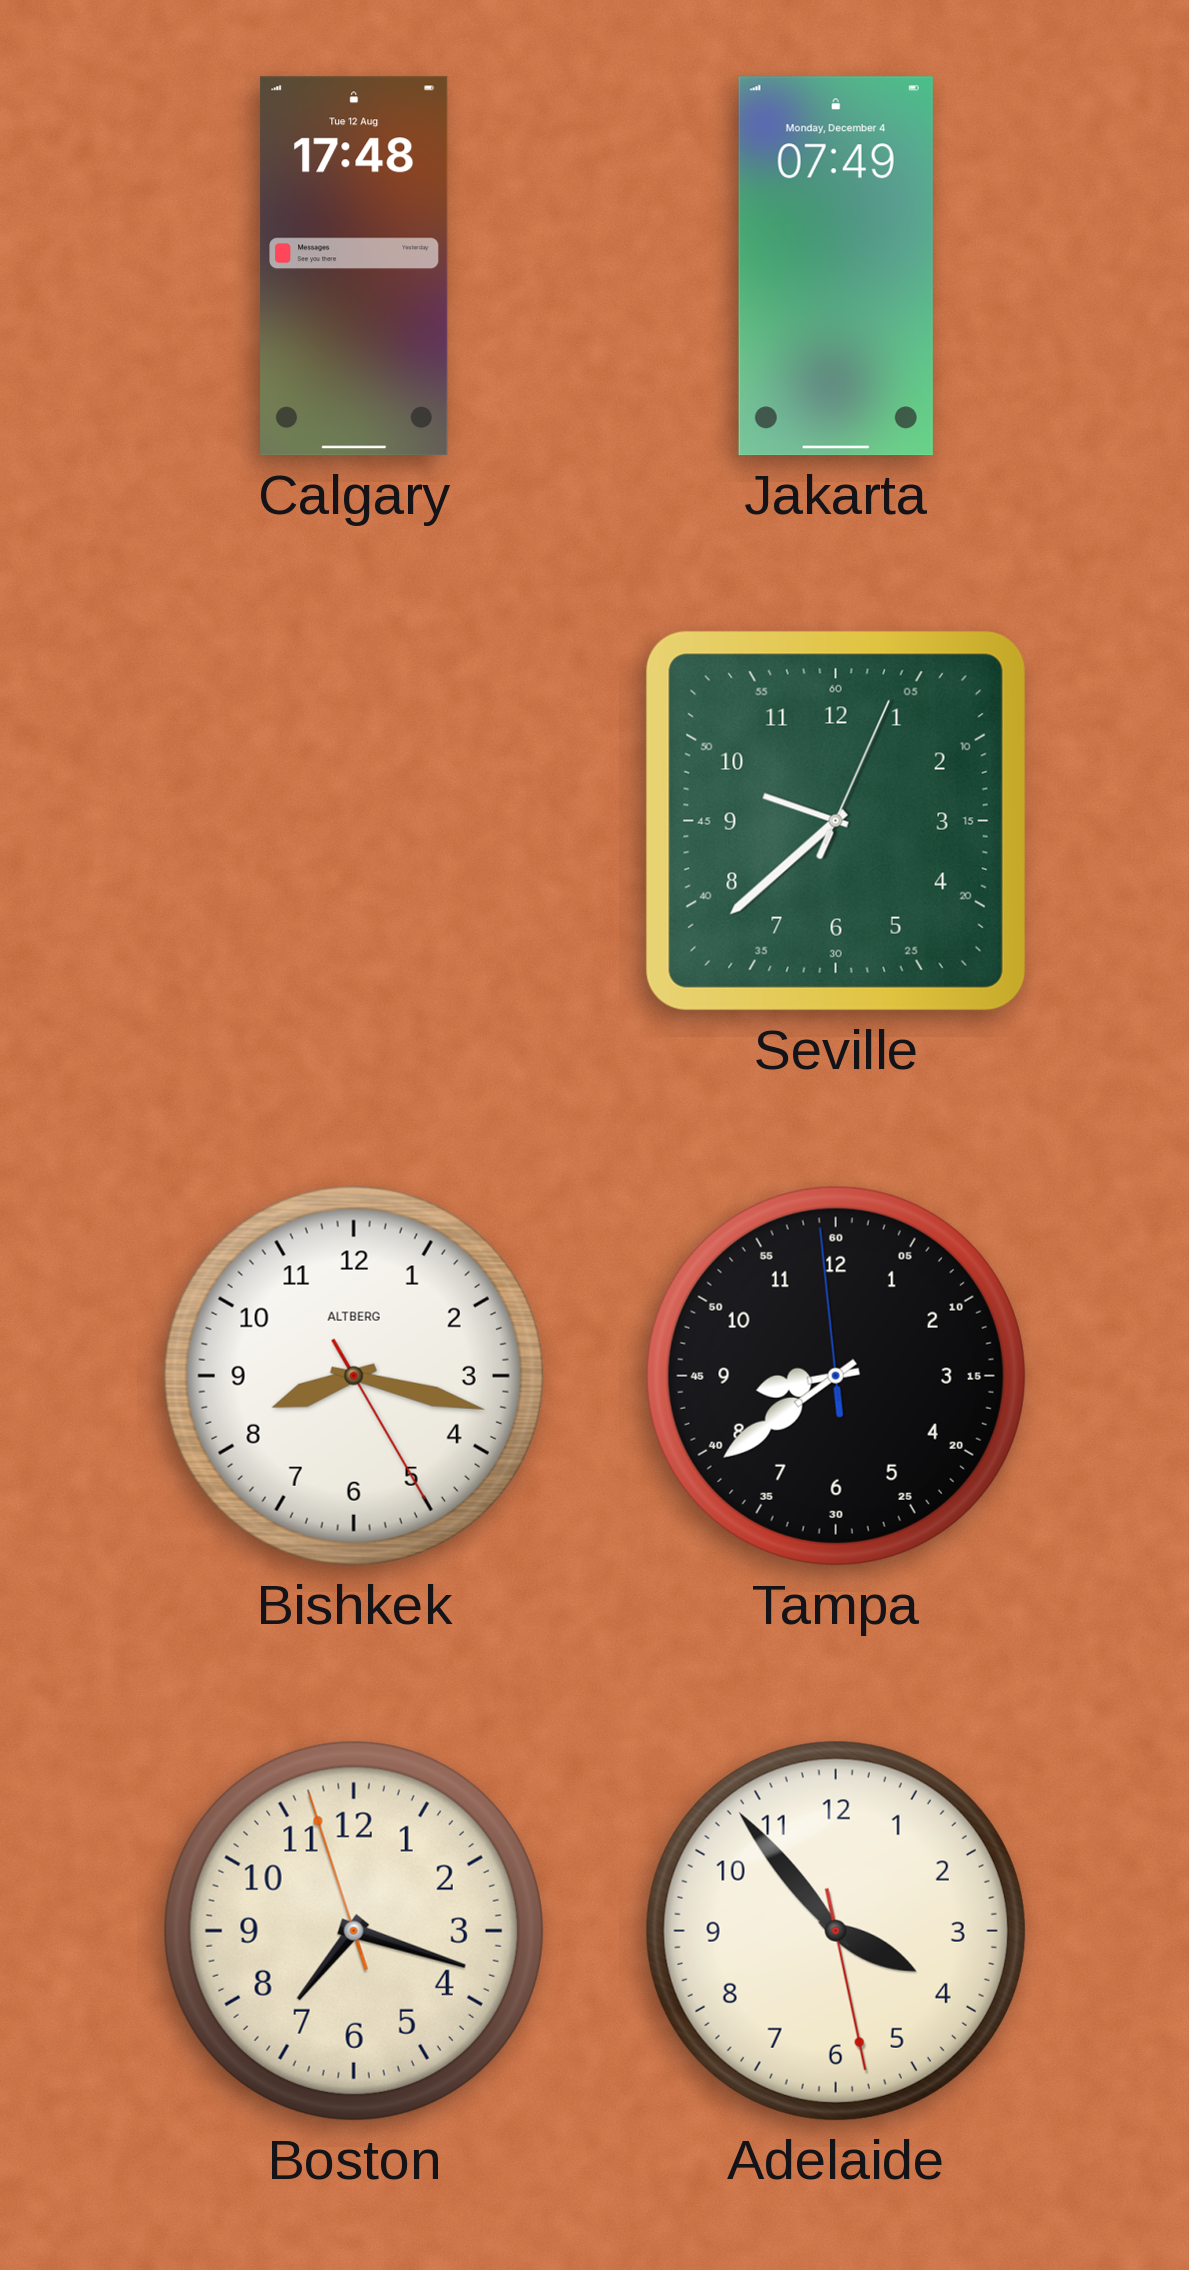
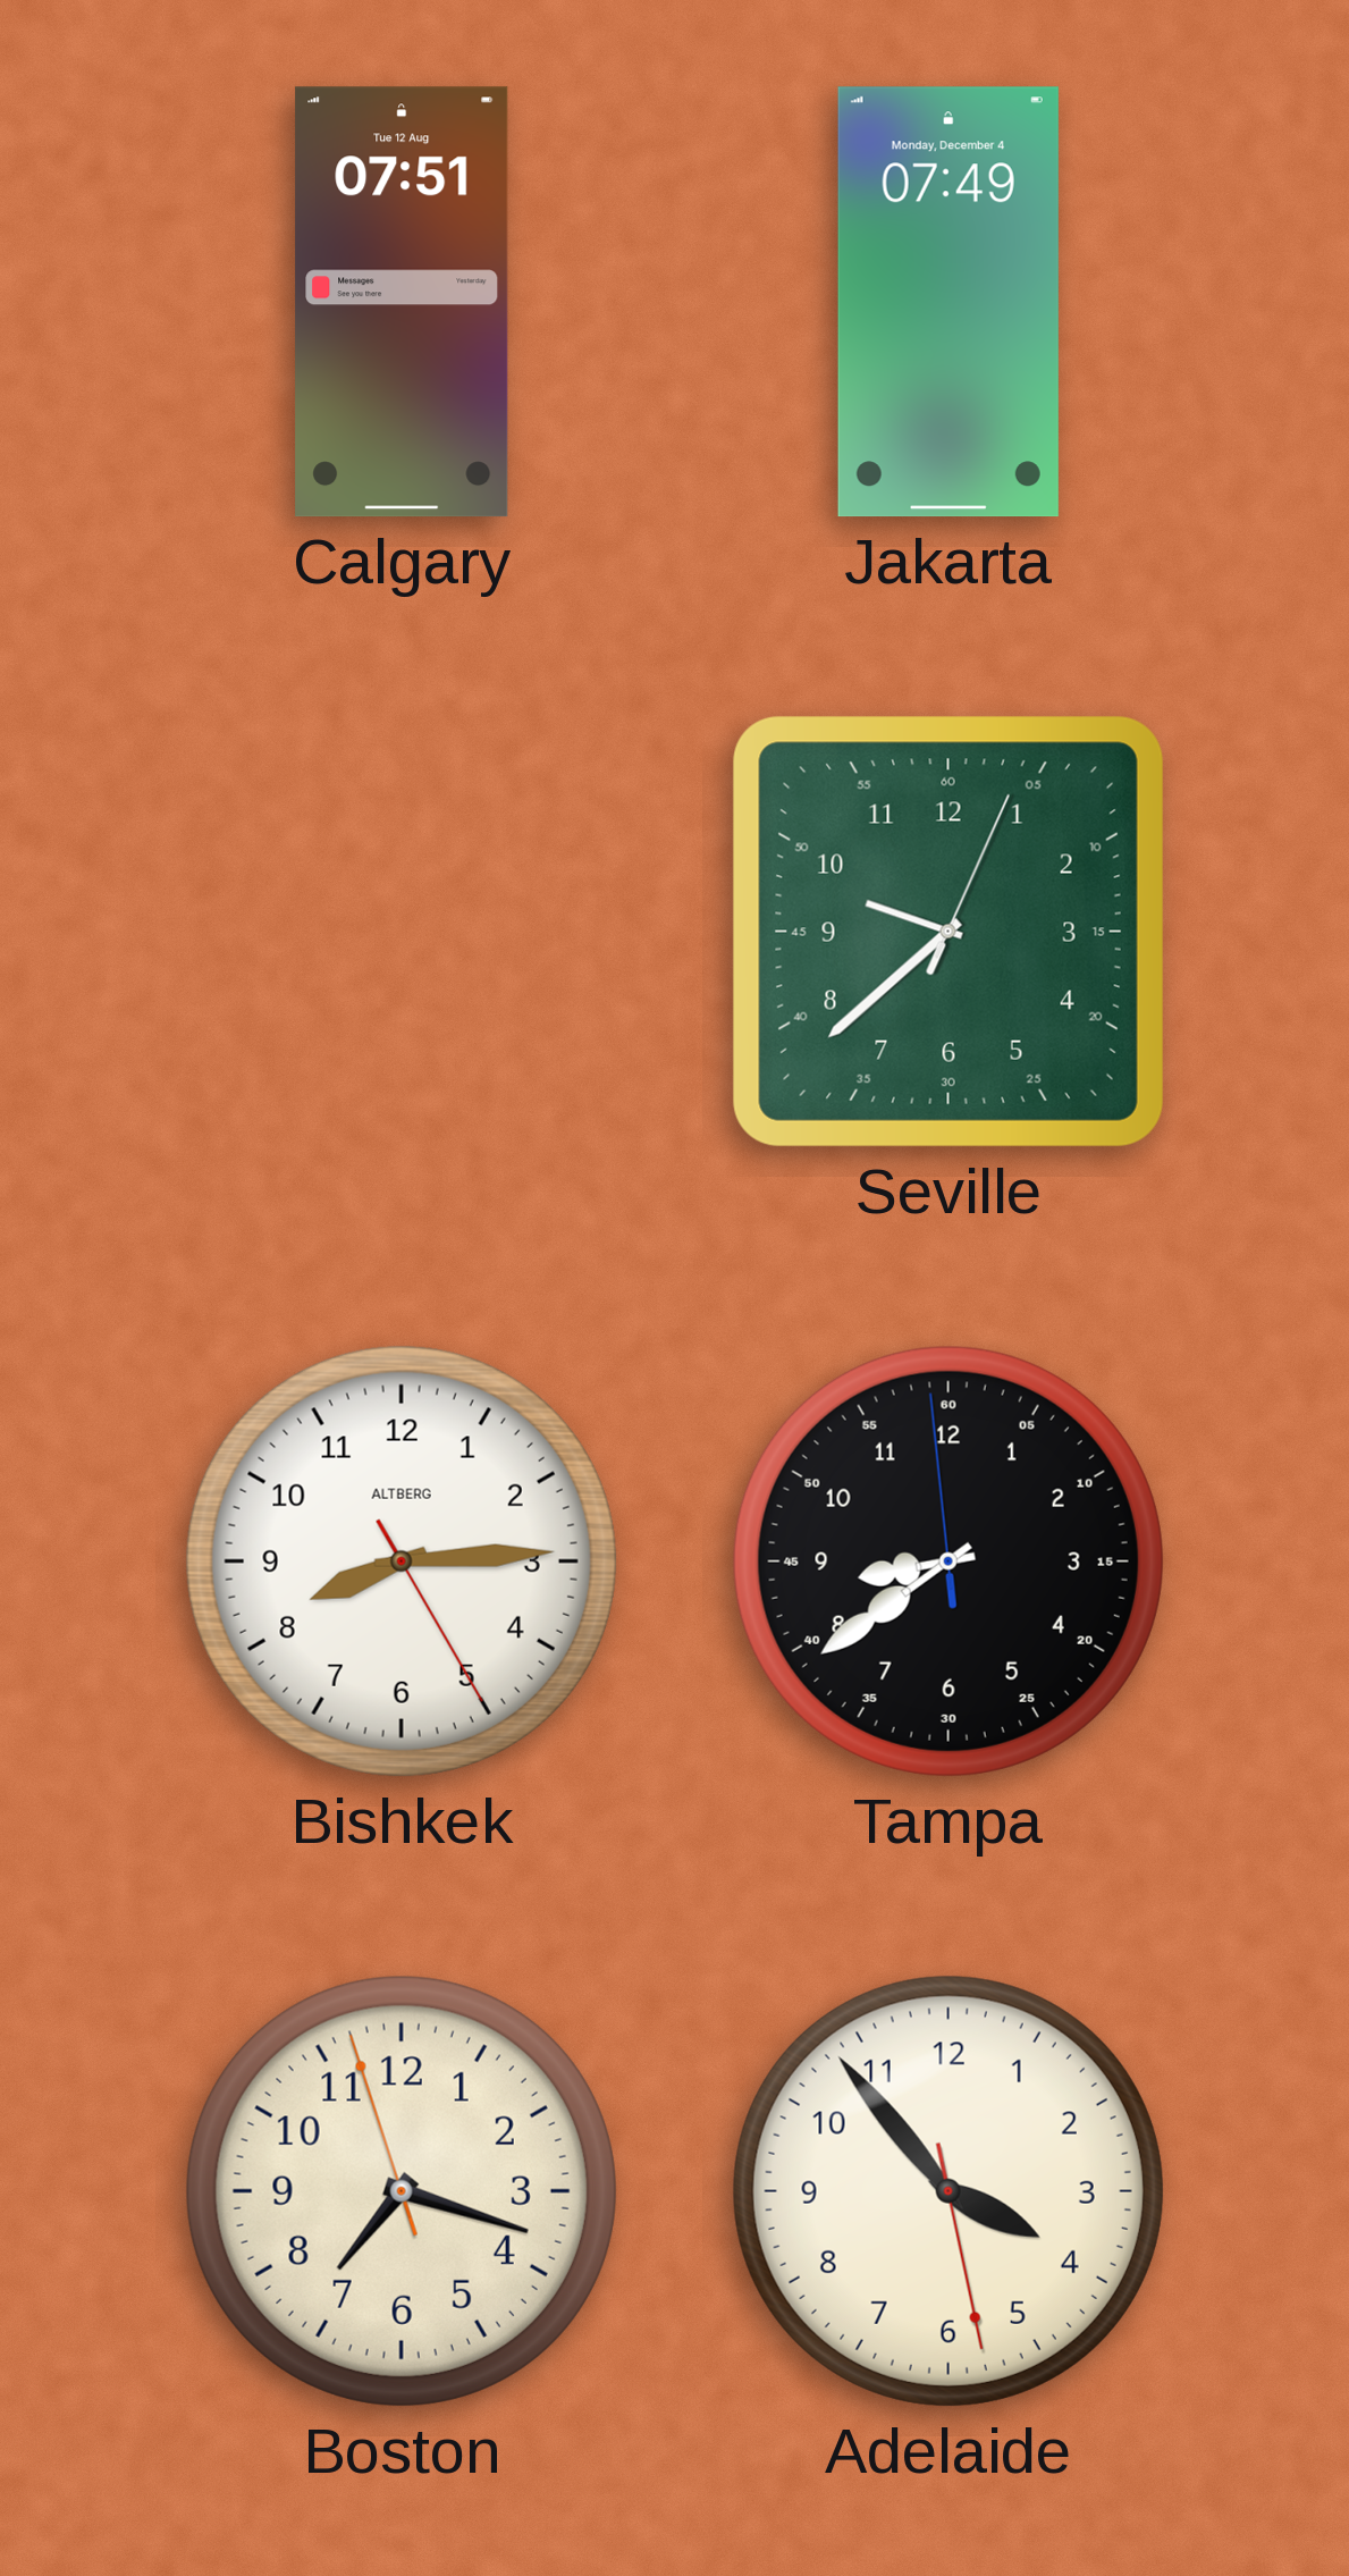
Calgary: 17:48 -> 07:51 (402, 302)
Bishkek: 8:17 -> 8:14 (402, 1561)
